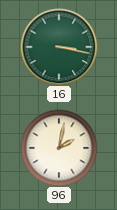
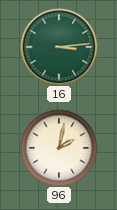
16: 3:17 -> 3:14 (59, 47)
